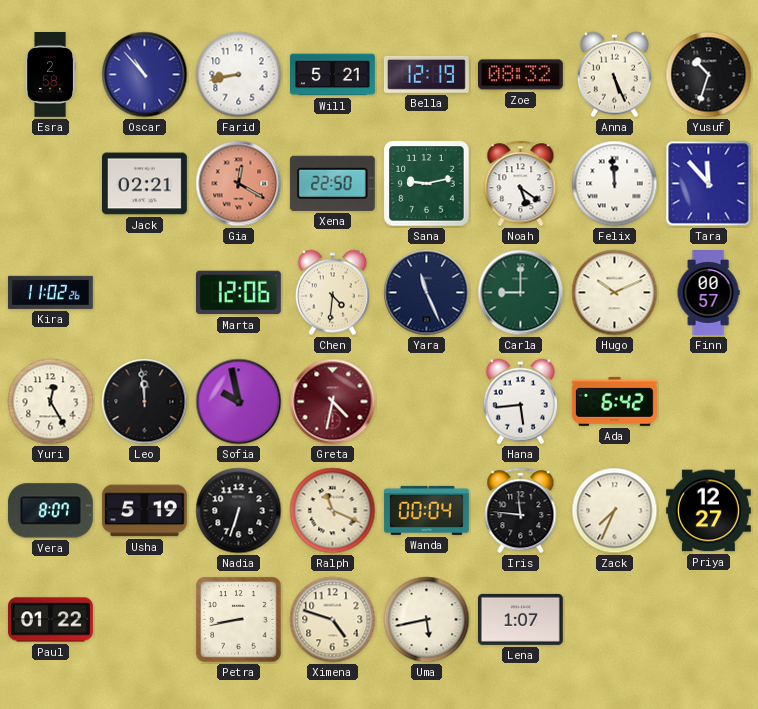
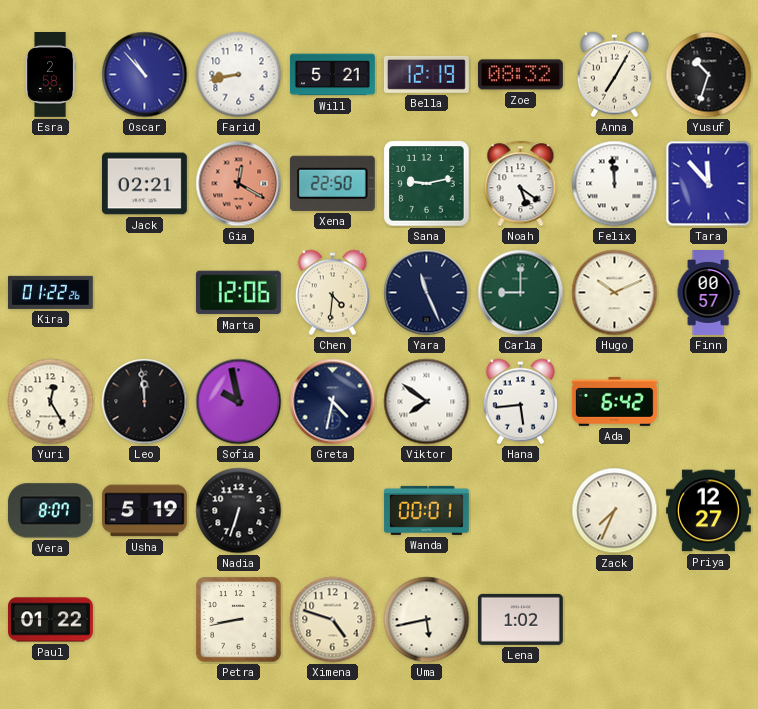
Anna: 5:26 -> 7:05 (614, 75)
Kira: 11:02 -> 01:22 (50, 292)
Greta dial: burgundy -> navy (333, 402)
Viktor: none -> 7:51 (427, 402)
Ralph: 11:19 -> none (333, 511)
Wanda: 00:04 -> 00:01 (426, 510)
Iris: 11:46 -> none (521, 511)
Lena: 1:07 -> 1:02 (520, 619)
